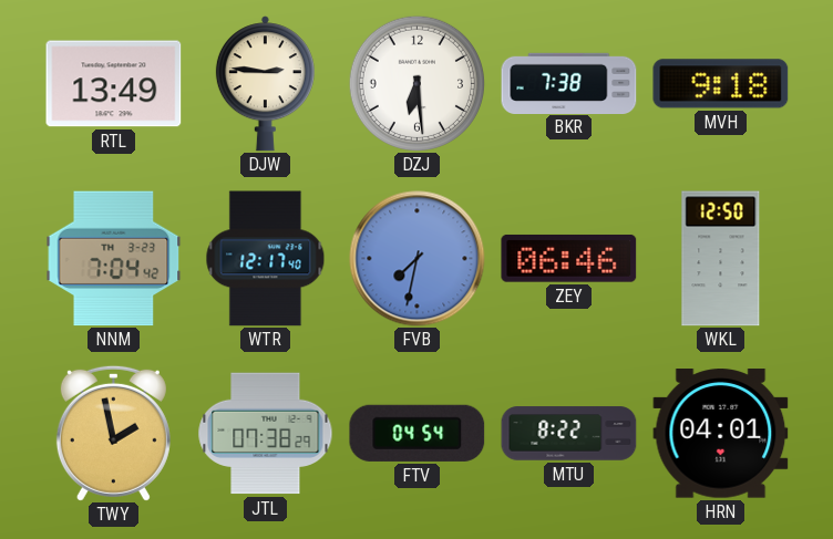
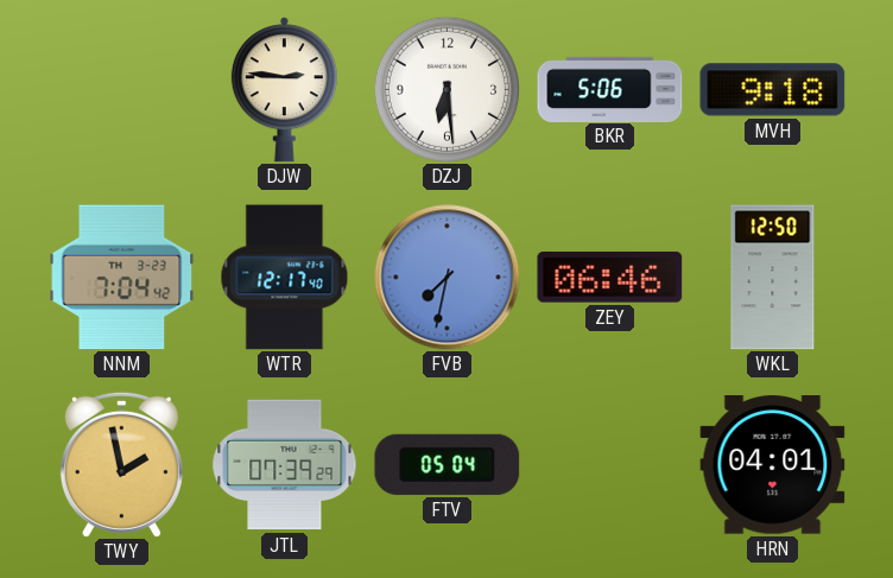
RTL: 13:49 -> none (114, 84)
BKR: 7:38 -> 5:06 (610, 89)
JTL: 07:38 -> 07:39 (285, 465)
FTV: 04:54 -> 05:04 (448, 464)
MTU: 8:22 -> none (569, 434)
